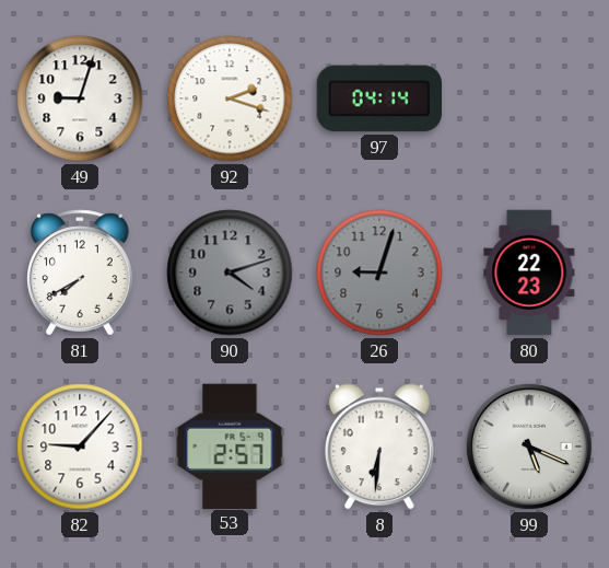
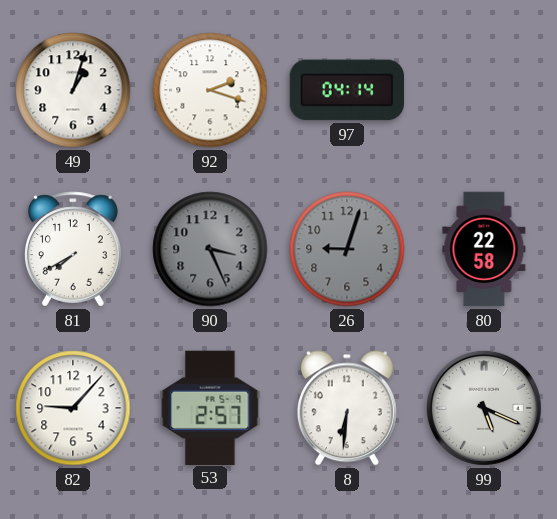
49: 9:03 -> 1:03 (73, 90)
90: 4:12 -> 3:26 (210, 249)
80: 22:23 -> 22:58 (484, 249)
